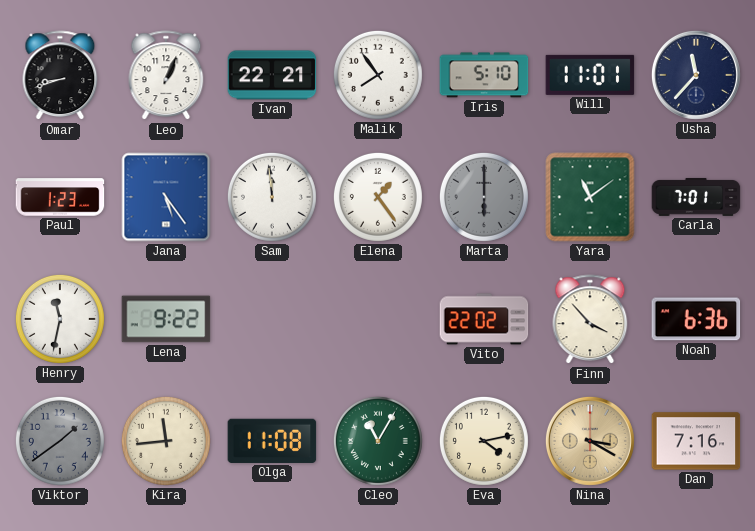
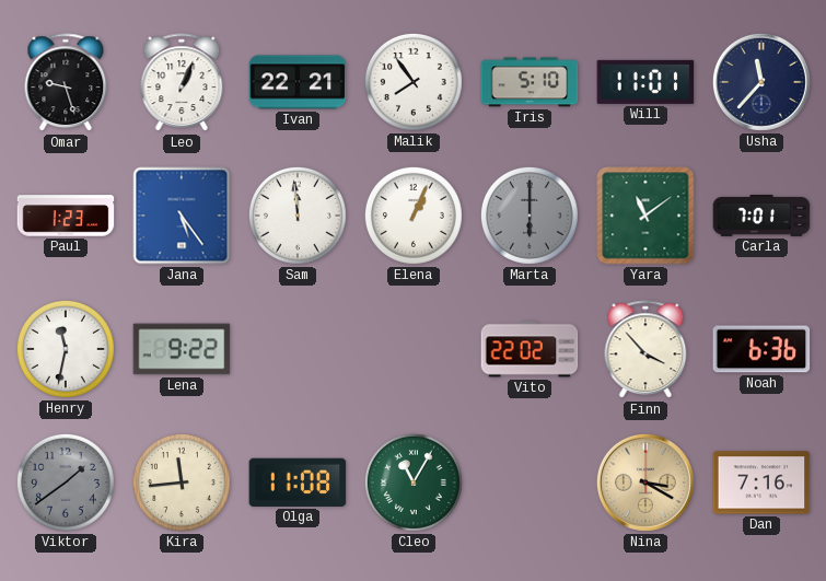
Omar: 8:42 -> 9:27 (66, 83)
Elena: 1:24 -> 1:04 (414, 216)
Eva: 4:13 -> none (484, 441)
